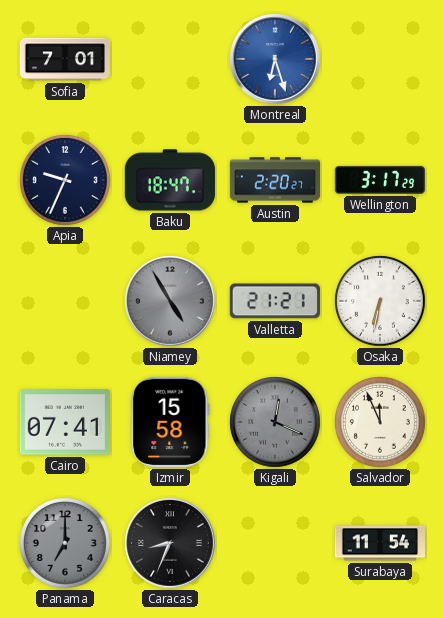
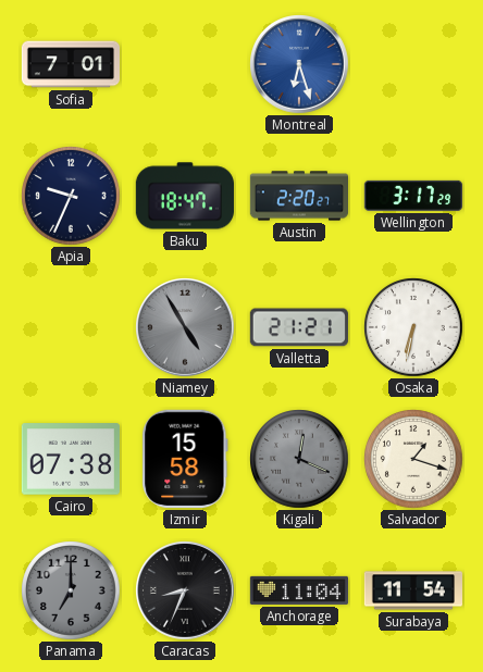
Cairo: 07:41 -> 07:38 (71, 459)
Salvador: 11:56 -> 1:18 (413, 459)
Anchorage: none -> 11:04 (298, 590)
